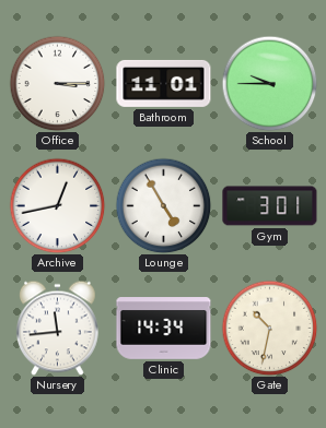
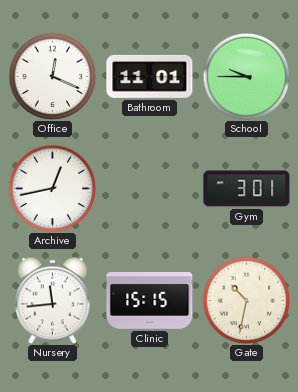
Office: 3:15 -> 12:19 (52, 76)
Lounge: 4:55 -> none (163, 205)
Clinic: 14:34 -> 15:15 (150, 301)
